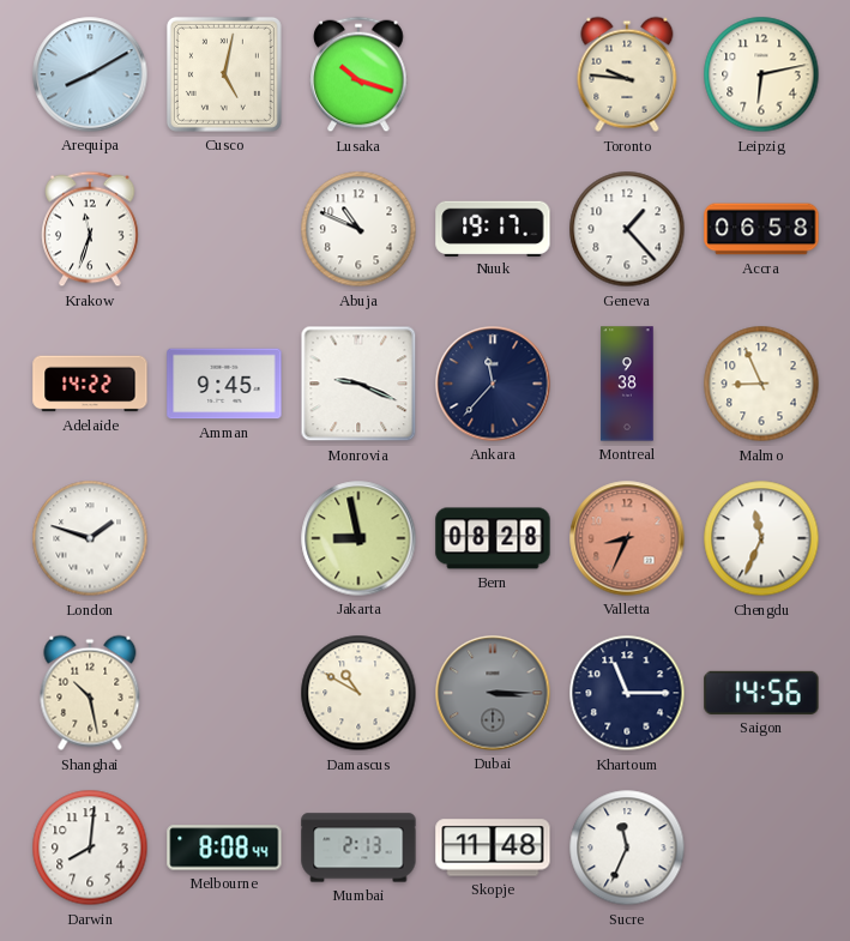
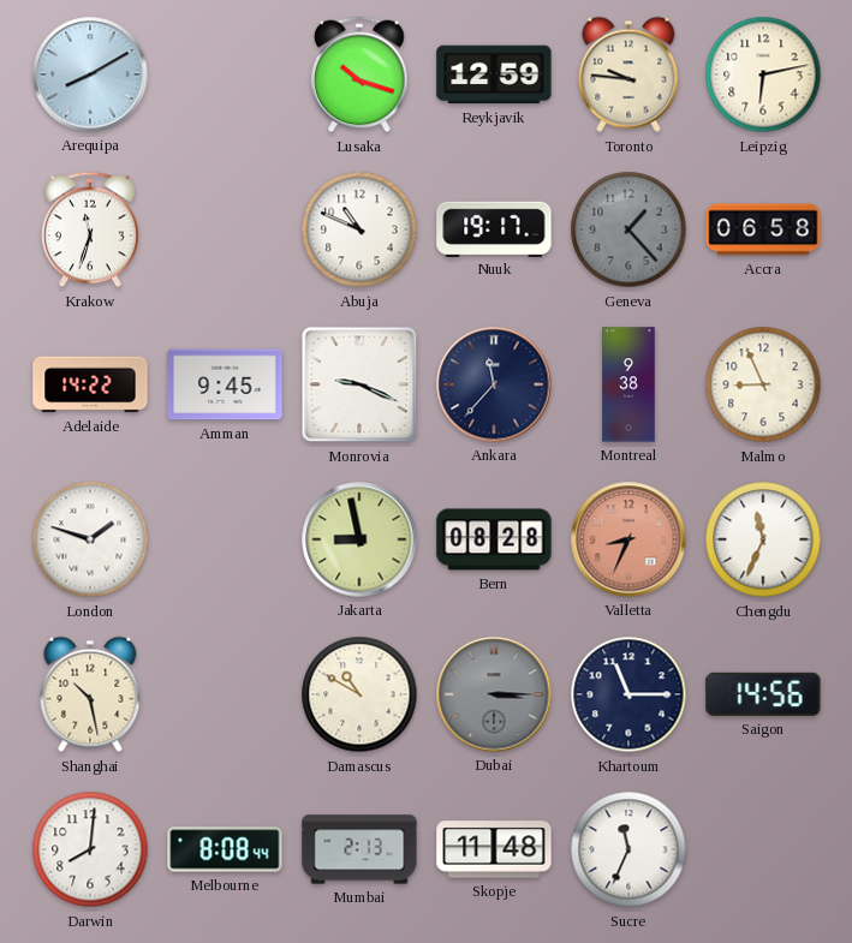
Cusco: 5:02 -> none (224, 74)
Reykjavik: none -> 12:59 (494, 74)
Geneva dial: white -> grey (628, 229)
